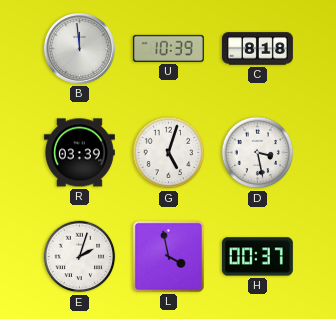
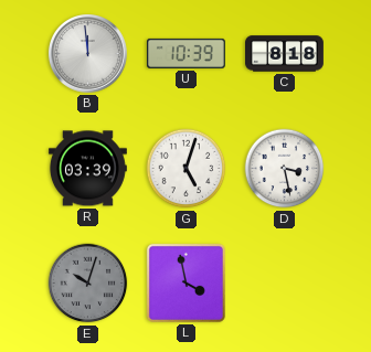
E: 2:03 -> 10:03 (88, 284)
E dial: white -> grey (88, 284)
H: 00:37 -> none (257, 257)
